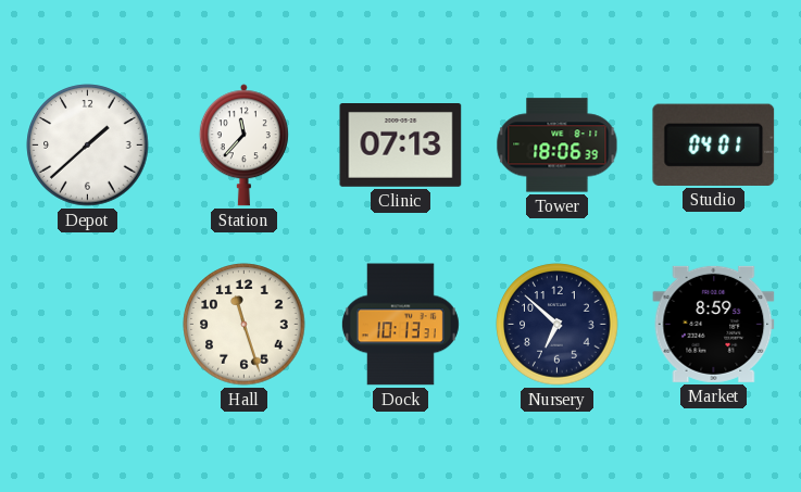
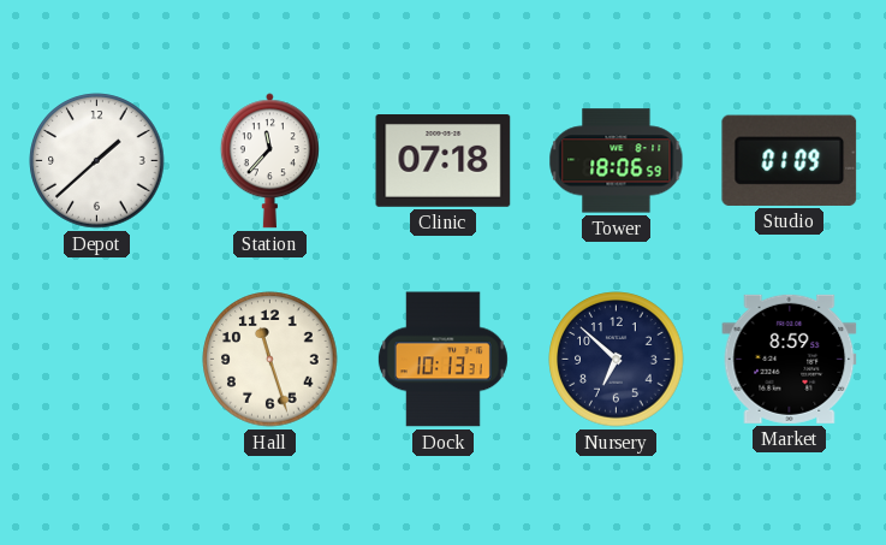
Clinic: 07:13 -> 07:18 (444, 161)
Tower: 18:06:39 -> 18:06:59 (617, 161)
Studio: 04:01 -> 01:09 (790, 160)
